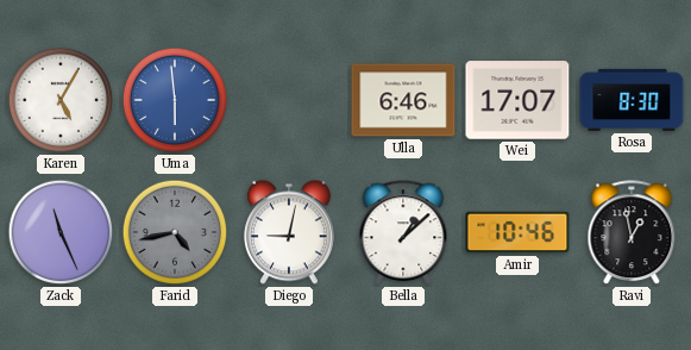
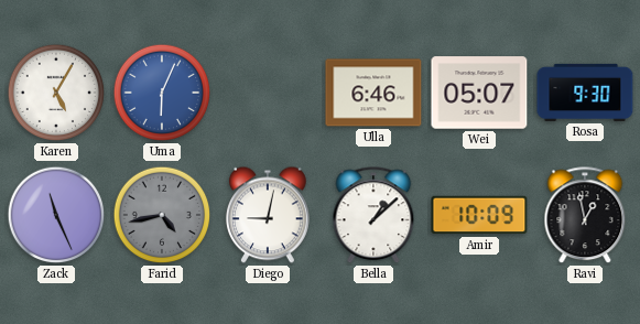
Uma: 5:59 -> 6:04 (162, 93)
Wei: 17:07 -> 05:07 (479, 93)
Rosa: 8:30 -> 9:30 (585, 93)
Amir: 10:46 -> 10:09 (479, 215)
